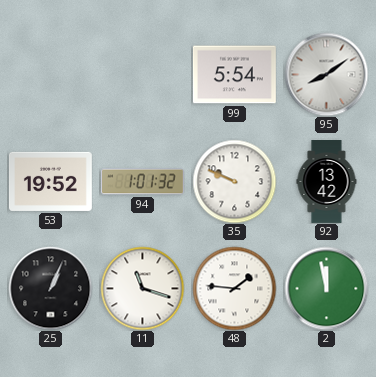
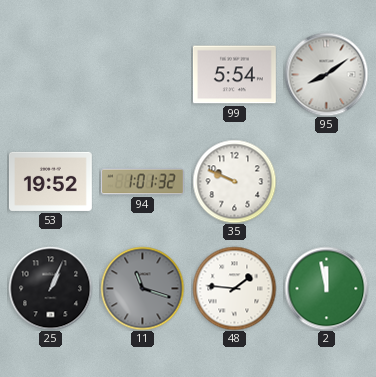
92: 13:42 -> none (327, 182)
11 dial: white -> grey (142, 288)
